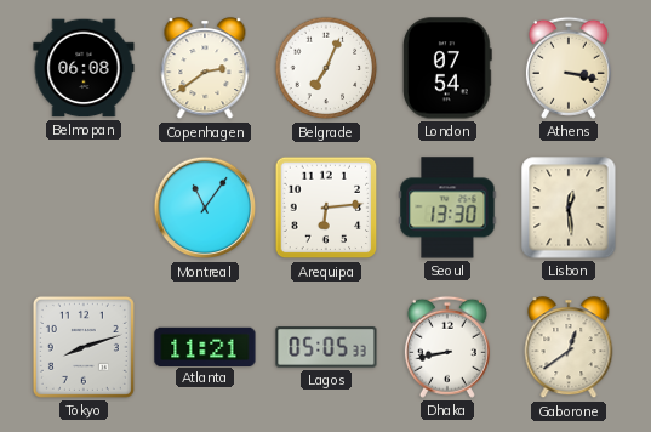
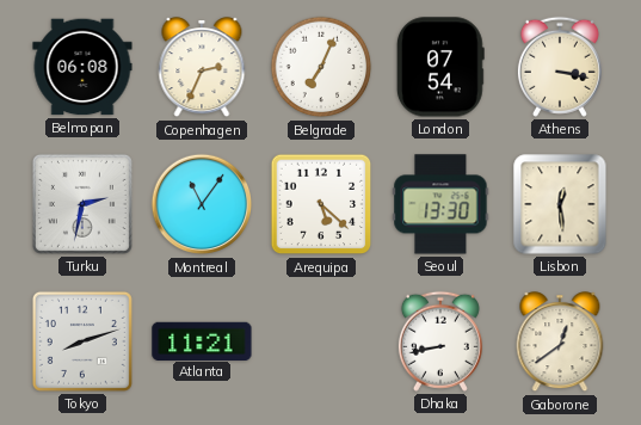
Copenhagen: 2:39 -> 2:34 (202, 68)
Turku: none -> 2:32 (82, 204)
Arequipa: 6:14 -> 5:22 (321, 204)
Lagos: 05:05 -> none (326, 347)
